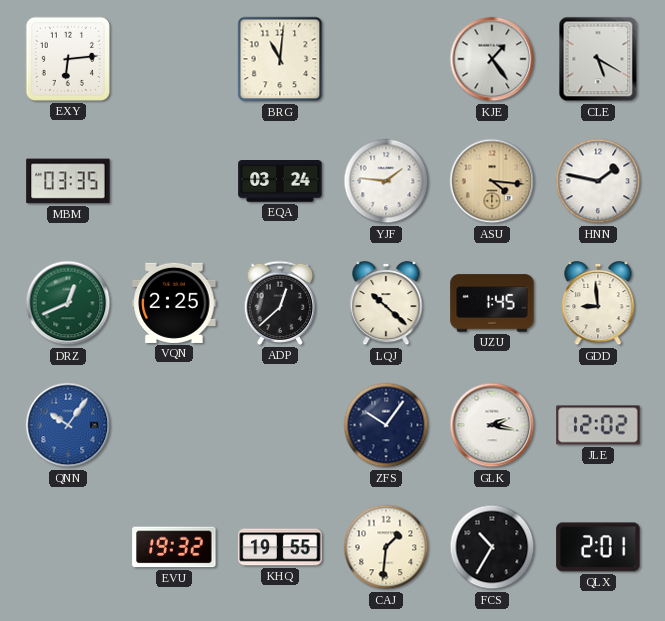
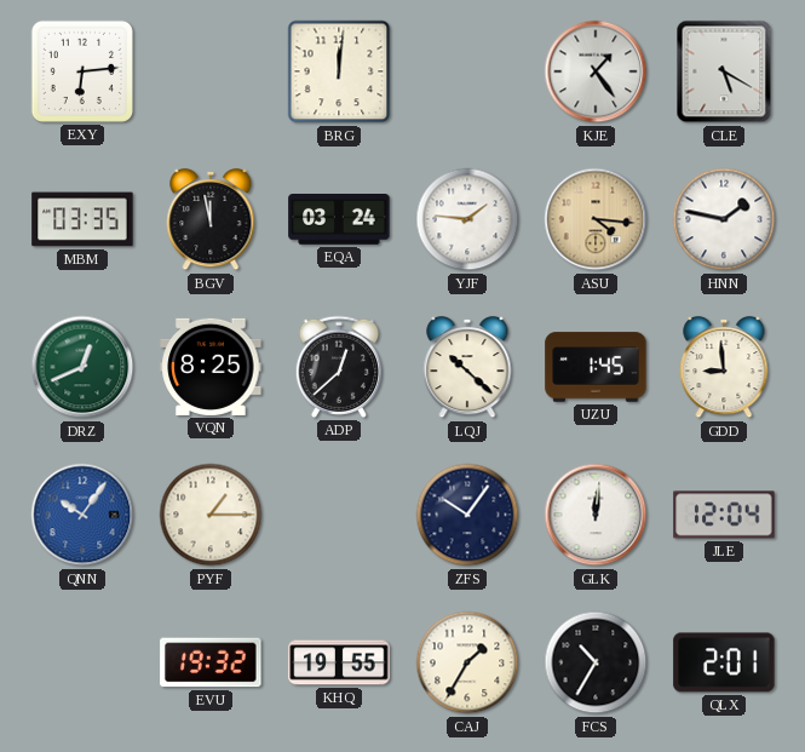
BRG: 11:01 -> 12:01 (339, 71)
BGV: none -> 11:58 (211, 219)
VQN: 2:25 -> 8:25 (211, 367)
PYF: none -> 1:15 (211, 515)
GLK: 2:17 -> 12:01 (596, 515)
JLE: 12:02 -> 12:04 (724, 515)
CAJ: 1:31 -> 1:35 (467, 662)
